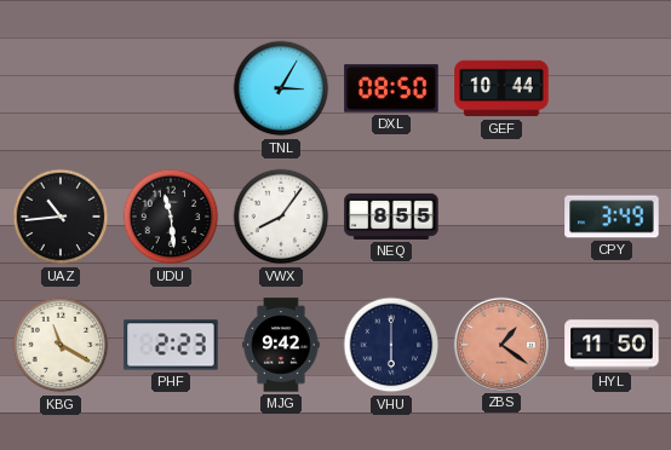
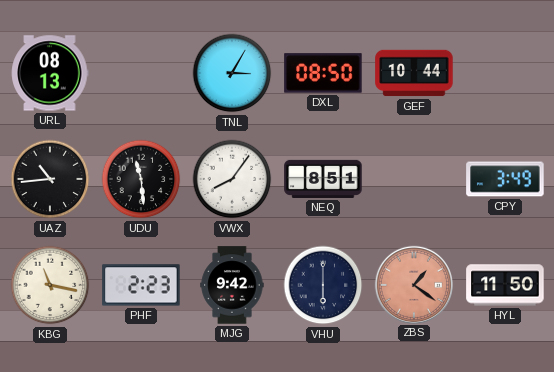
URL: none -> 08:13 (50, 73)
NEQ: 8:55 -> 8:51 (323, 179)
KBG: 11:20 -> 11:17 (50, 285)
